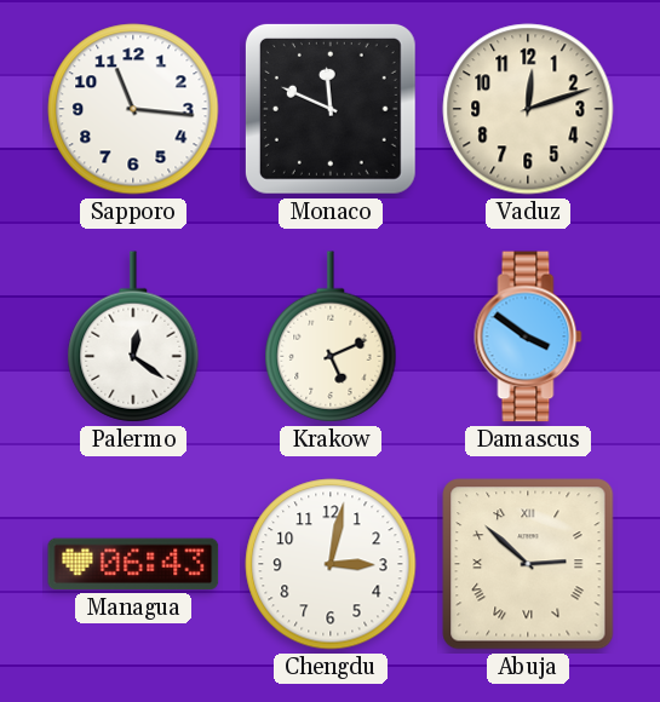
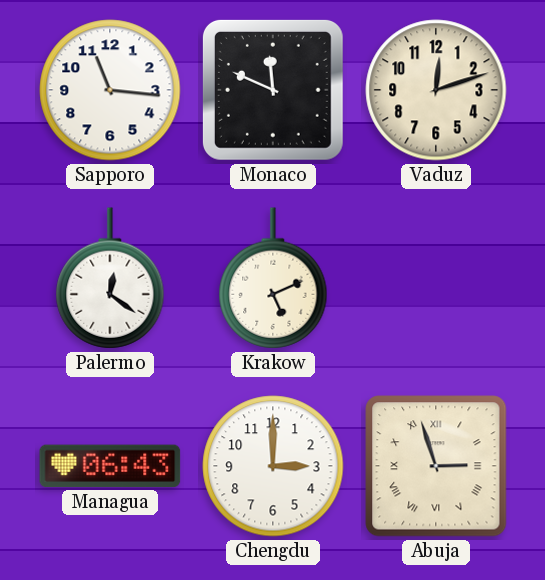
Damascus: 3:51 -> none (528, 336)
Chengdu: 3:02 -> 3:00 (273, 466)
Abuja: 2:52 -> 2:57 (436, 466)
